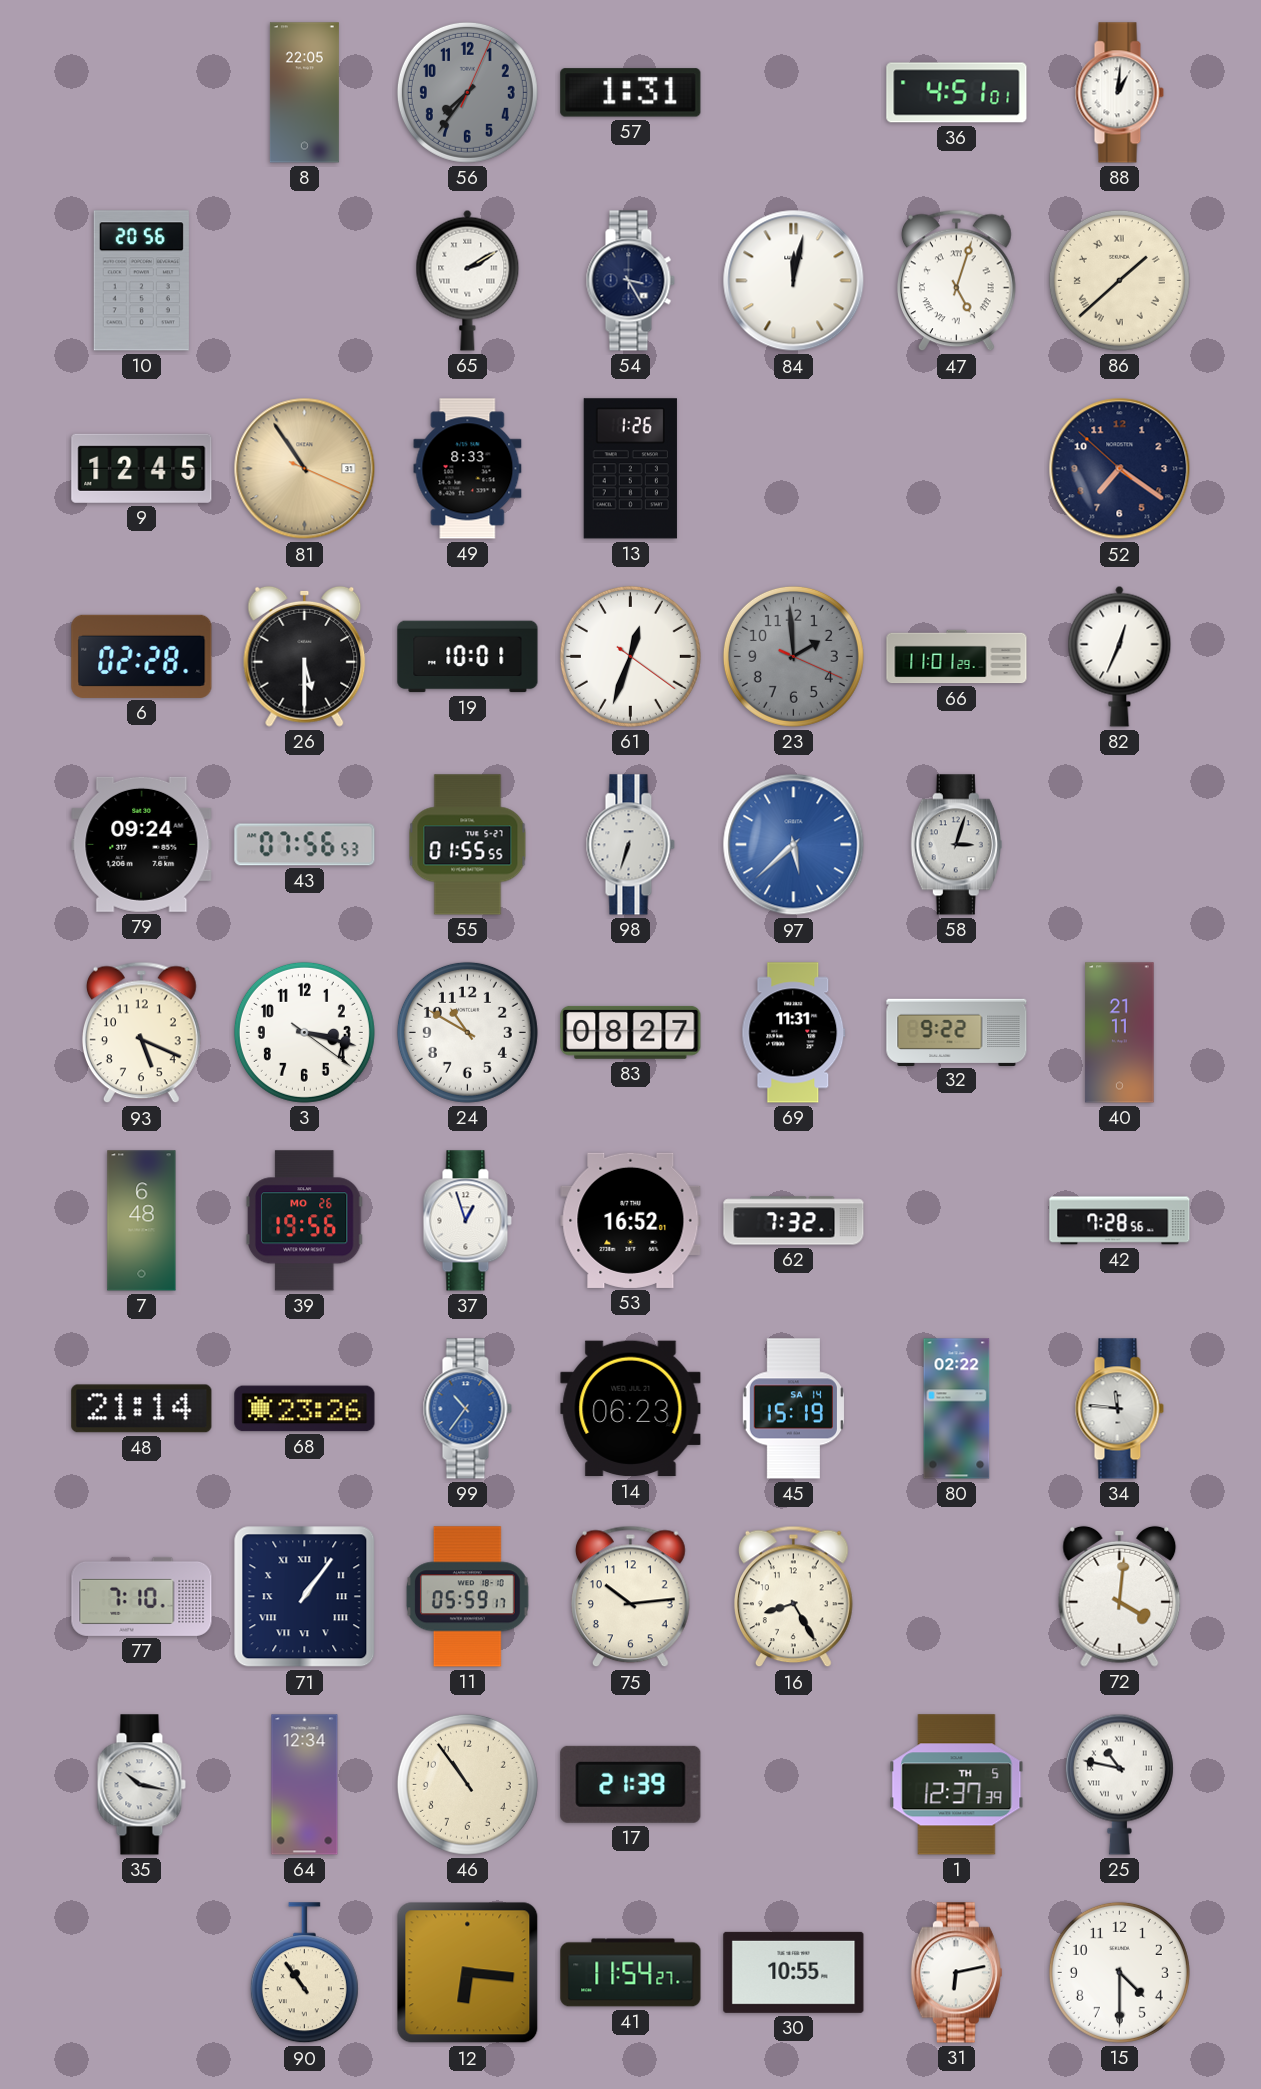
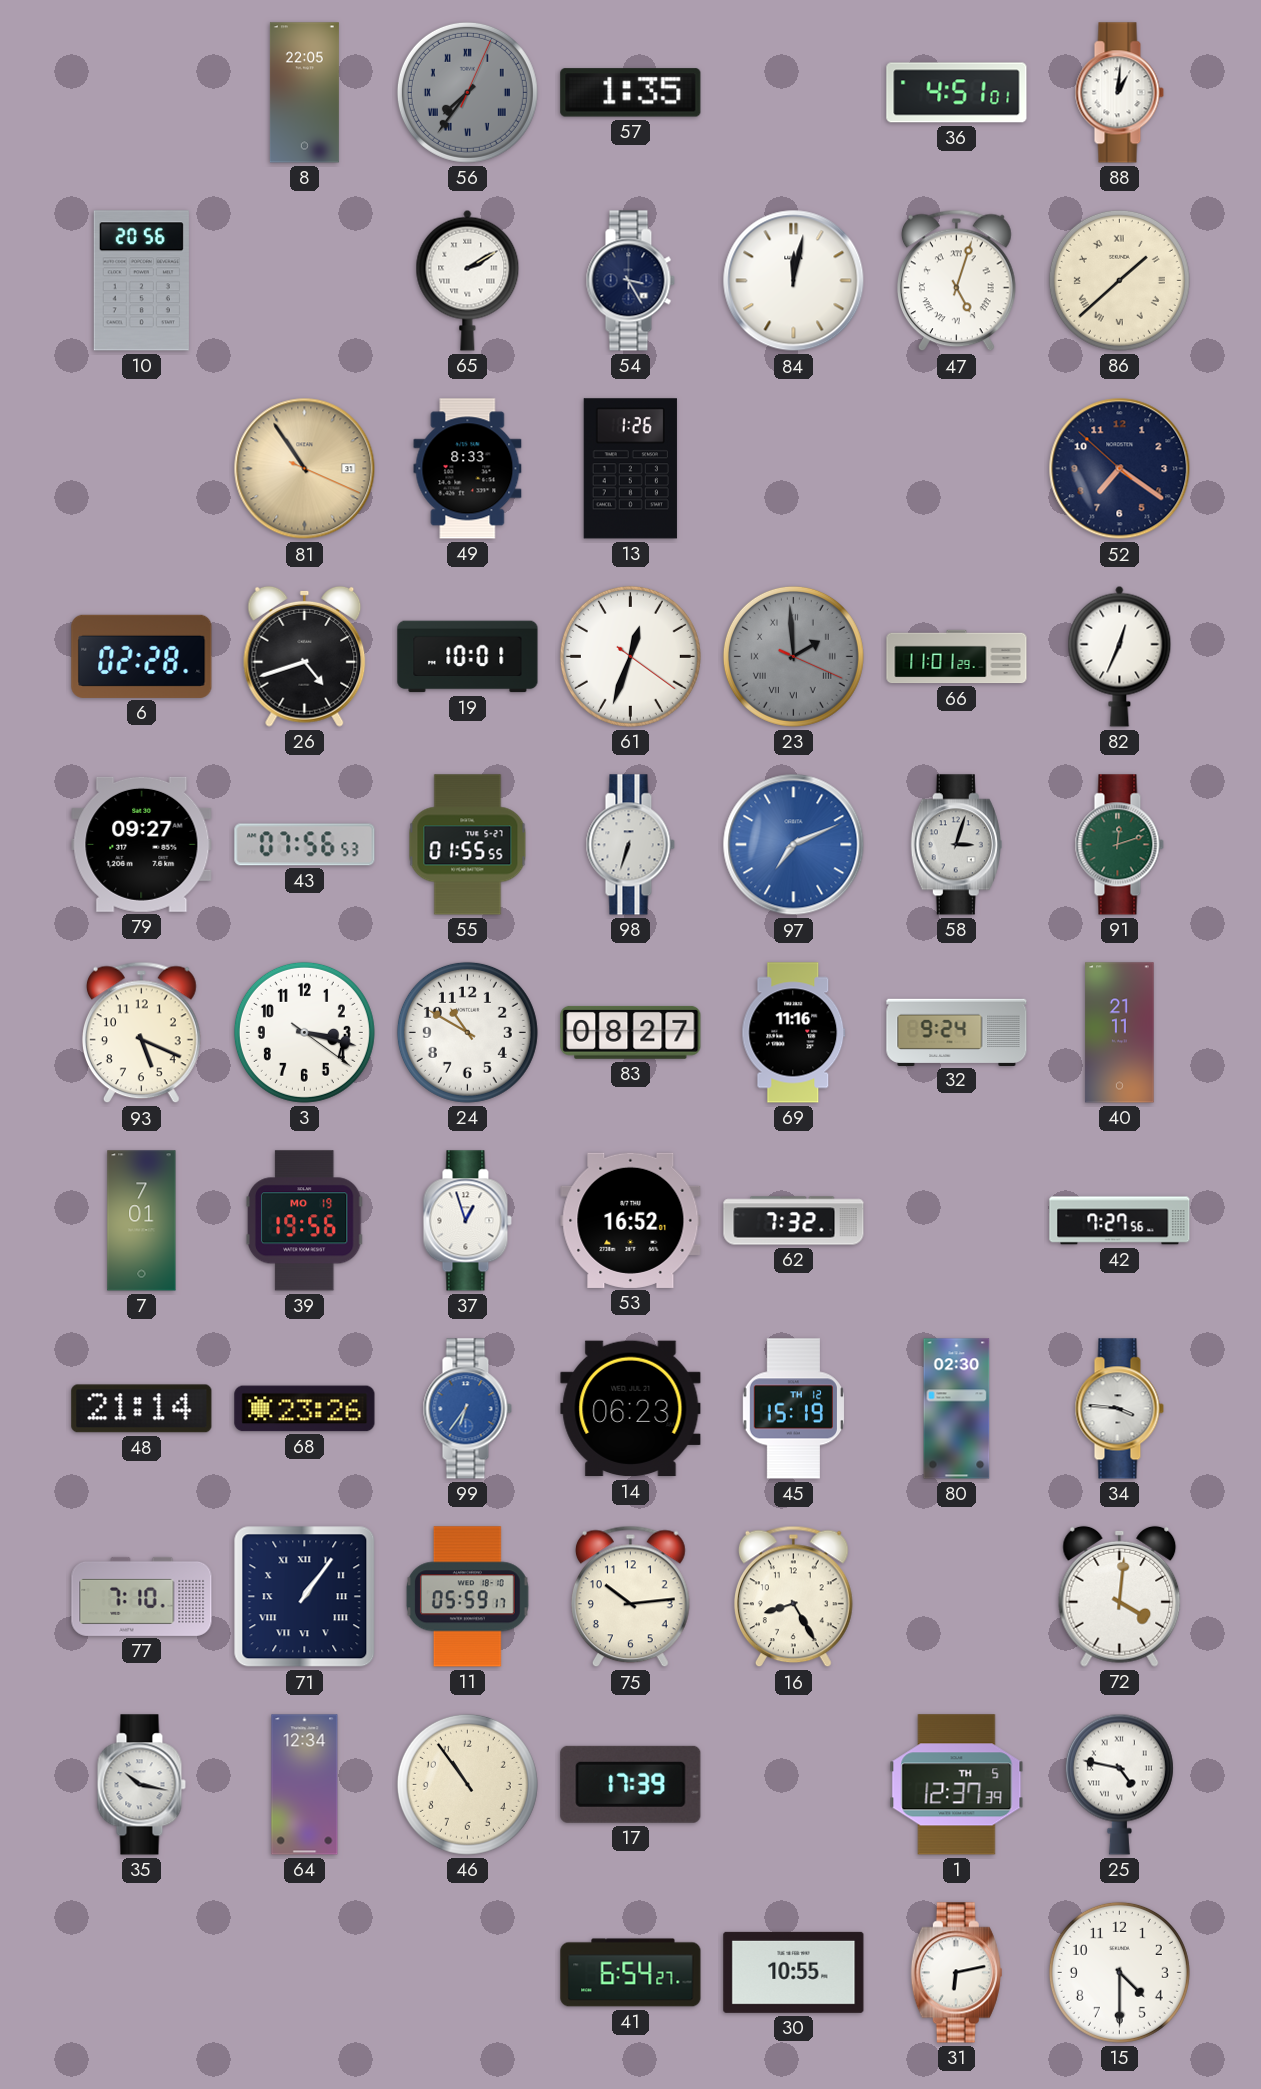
56 numerals: Arabic -> Roman (467, 92)
57: 1:31 -> 1:35 (631, 93)
9: 12:45 -> none (142, 468)
26: 5:30 -> 4:42 (305, 656)
23 numerals: Arabic -> Roman (793, 656)
79: 09:24 -> 09:27 (142, 844)
97: 5:38 -> 7:11 (794, 845)
91: none -> 12:12 (1119, 845)
69: 11:31 -> 11:16 (794, 1033)
32: 9:22 -> 9:24 (957, 1032)
7: 6:48 -> 7:01 (142, 1221)
39 date: MO 26 -> MO 19 (304, 1221)
42: 7:28 -> 7:27 (1120, 1221)
99: 10:36 -> 6:36 (467, 1409)
45 date: SA 14 -> TH 12 (793, 1409)
80: 02:22 -> 02:30 (957, 1409)
34: 11:46 -> 3:46 (1119, 1409)
17: 21:39 -> 17:39 (631, 1784)
25: 10:47 -> 4:47 (1119, 1784)
90: 10:54 -> none (304, 1973)
12: 6:16 -> none (468, 1973)
41: 11:54 -> 6:54 (631, 1973)
